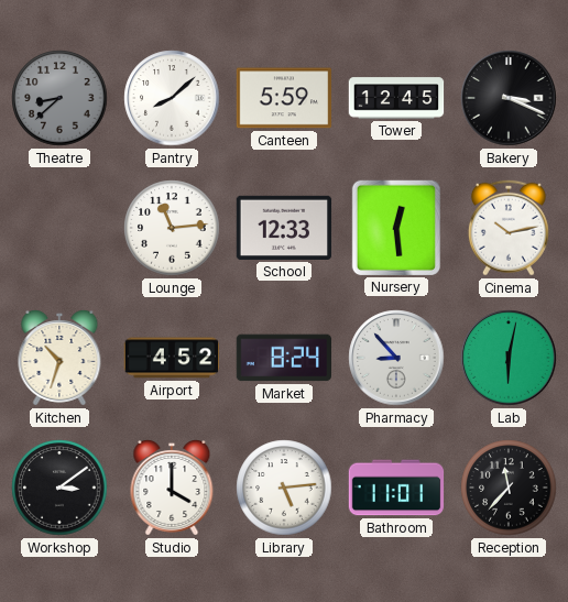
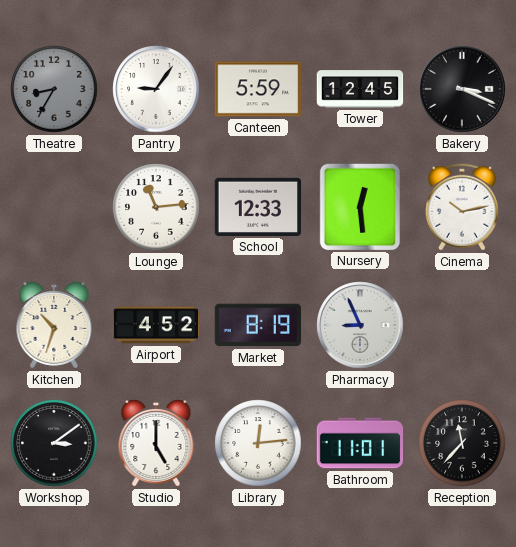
Theatre: 8:38 -> 8:35 (54, 89)
Pantry: 8:08 -> 9:06 (156, 89)
Market: 8:24 -> 8:19 (257, 325)
Pharmacy: 8:53 -> 8:56 (360, 325)
Lab: 6:02 -> none (509, 358)
Studio: 4:00 -> 5:00 (156, 444)
Library: 5:14 -> 12:14 (258, 443)
